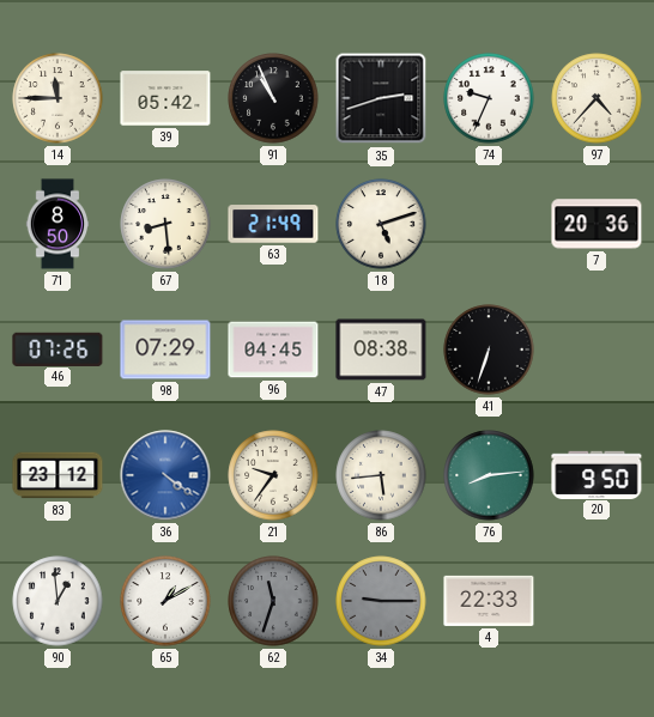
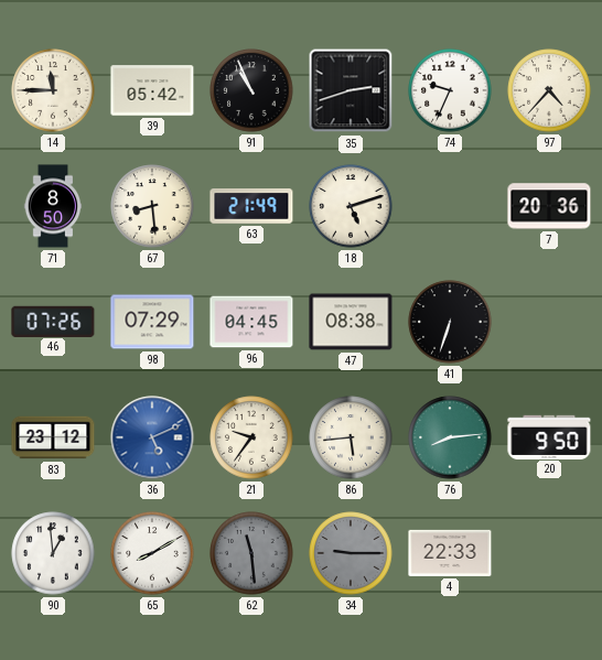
36: 4:21 -> 5:11 (152, 437)
65: 1:10 -> 8:10 (152, 553)
62: 11:33 -> 11:29 (251, 553)
